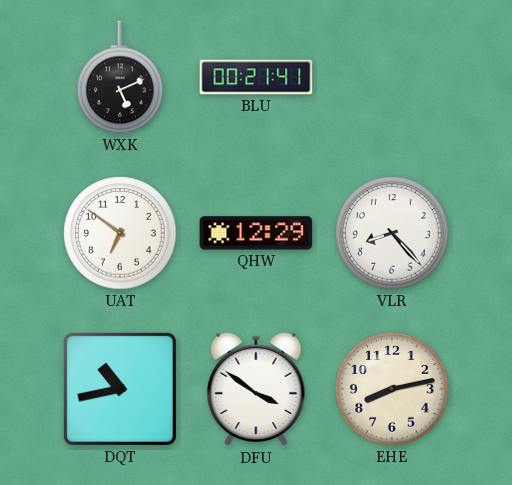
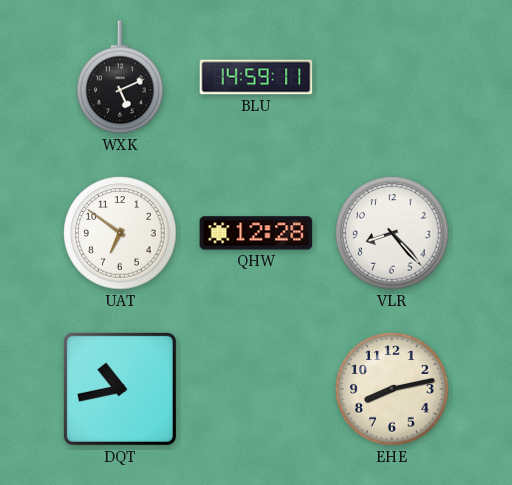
BLU: 00:21 -> 14:59 (256, 77)
QHW: 12:29 -> 12:28 (256, 233)
DFU: 3:51 -> none (256, 389)
